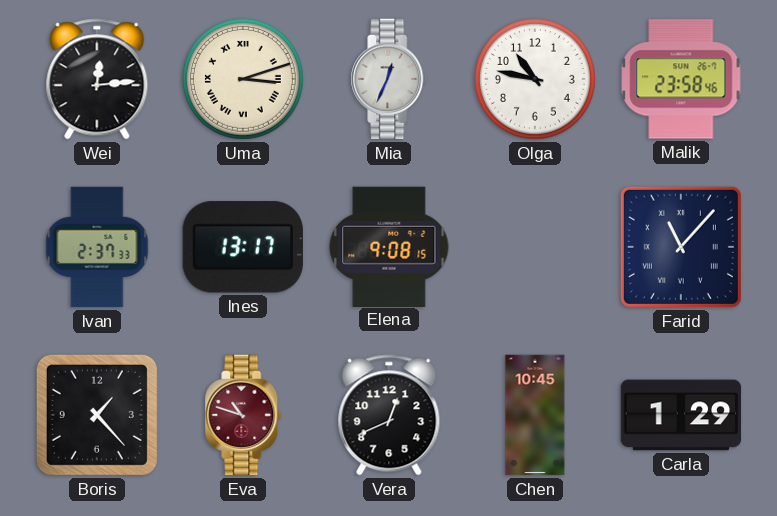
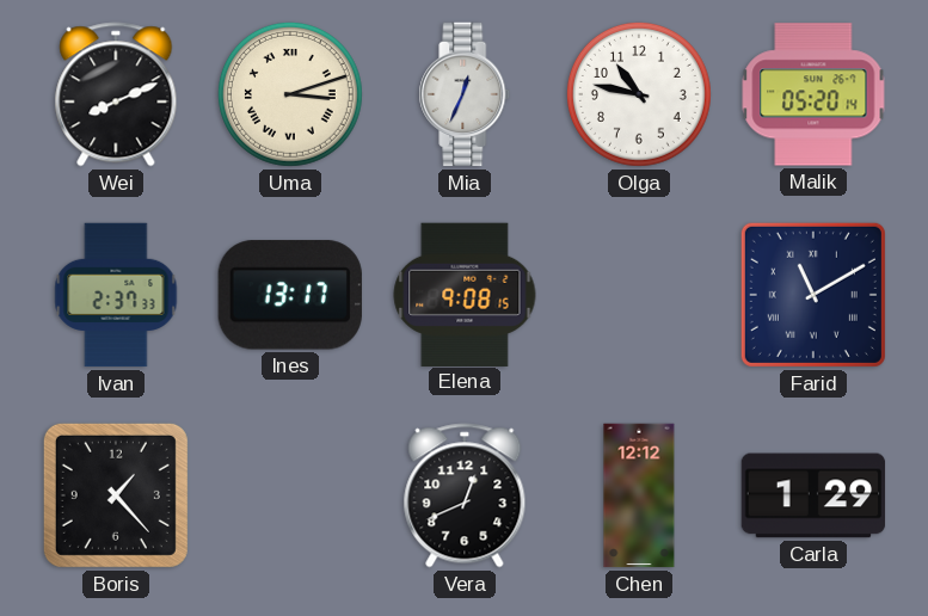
Wei: 12:14 -> 8:11 (116, 94)
Malik: 23:58 -> 05:20 (813, 94)
Farid: 11:07 -> 11:10 (813, 295)
Eva: 10:48 -> none (243, 415)
Chen: 10:45 -> 12:12 (639, 495)
